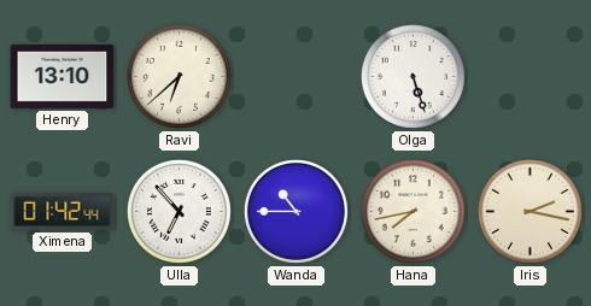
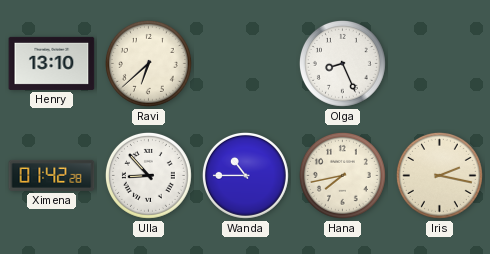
Olga: 5:27 -> 8:26 (342, 63)
Ximena: 01:42:44 -> 01:42:28 (52, 175)
Ulla: 6:53 -> 8:53 (148, 175)
